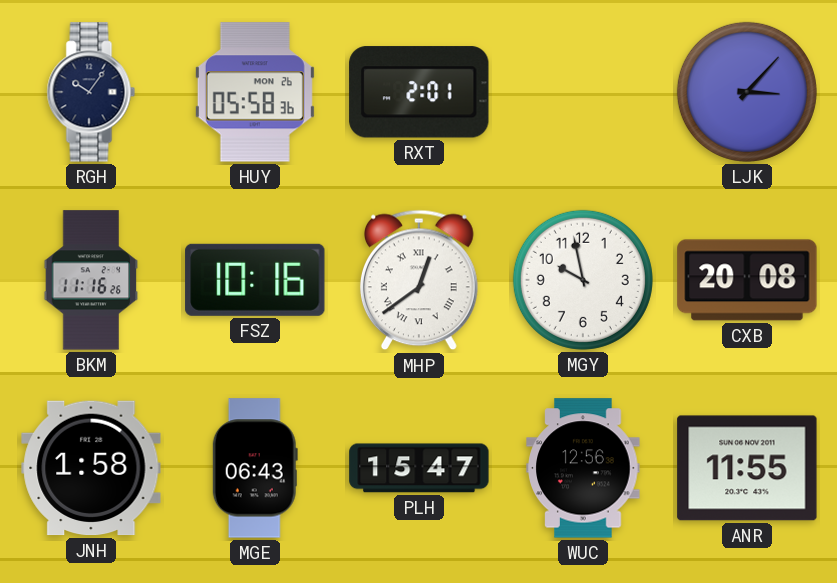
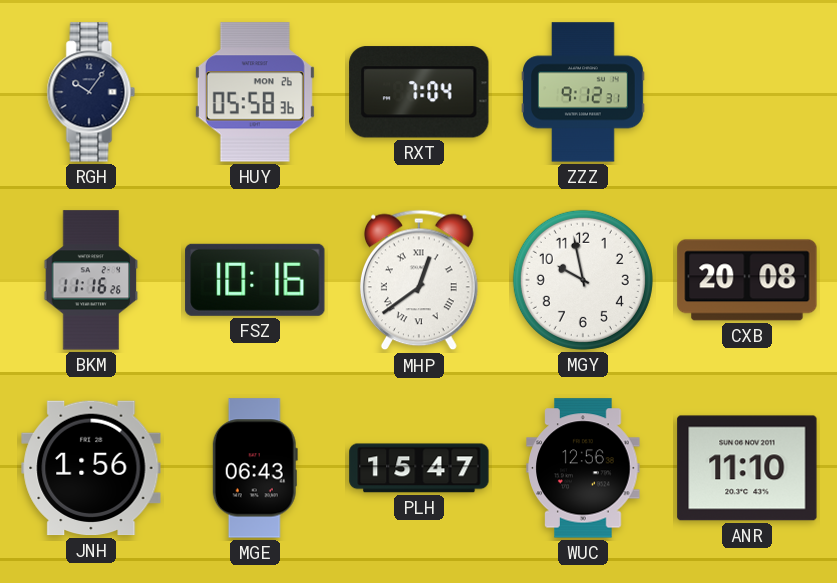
RXT: 2:01 -> 7:04 (419, 92)
ZZZ: none -> 9:12 (584, 92)
LJK: 3:07 -> none (747, 92)
JNH: 1:58 -> 1:56 (91, 468)
ANR: 11:55 -> 11:10 (747, 468)
